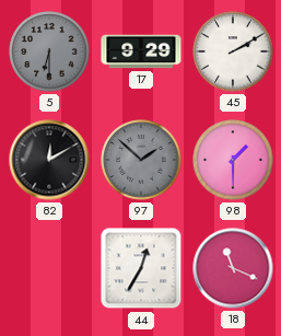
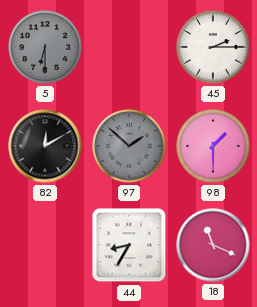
17: 9:29 -> none (141, 51)
45: 2:10 -> 2:15 (213, 47)
44: 12:35 -> 8:35 (129, 245)
